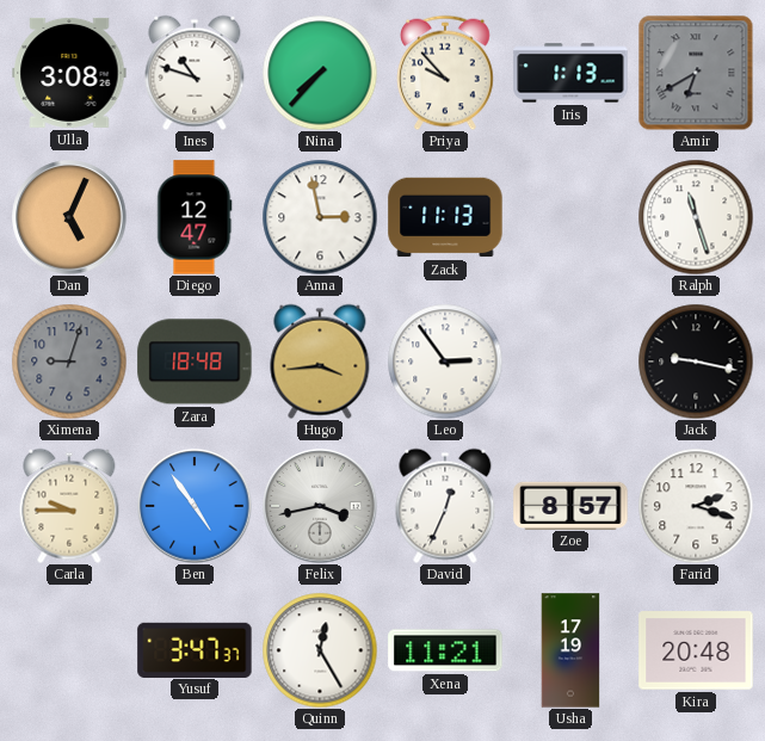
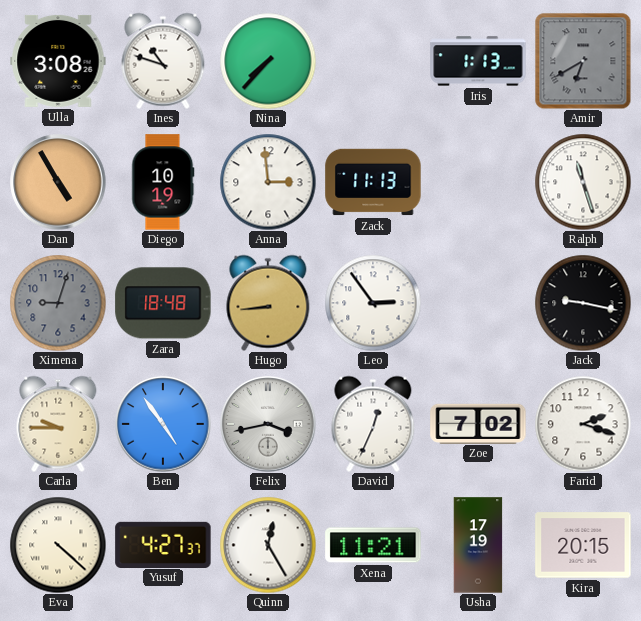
Priya: 9:53 -> none (445, 73)
Dan: 5:04 -> 4:55 (58, 182)
Diego: 12:47 -> 10:19 (163, 182)
Anna: 2:58 -> 2:59 (268, 182)
Hugo: 3:44 -> 8:44 (268, 303)
Zoe: 8:57 -> 7:02 (478, 423)
Eva: none -> 4:22 (58, 545)
Yusuf: 3:47 -> 4:27 (163, 544)
Kira: 20:48 -> 20:15 (583, 545)
